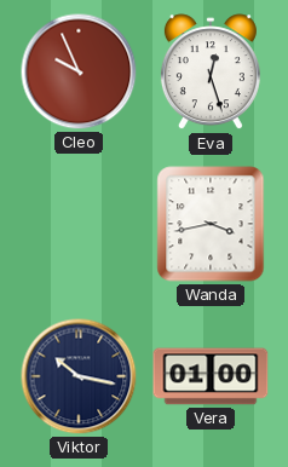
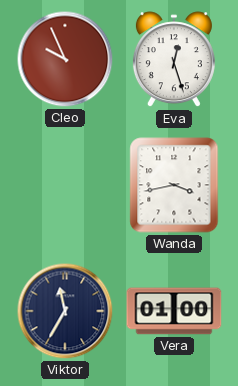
Viktor: 10:17 -> 11:35 (65, 311)
